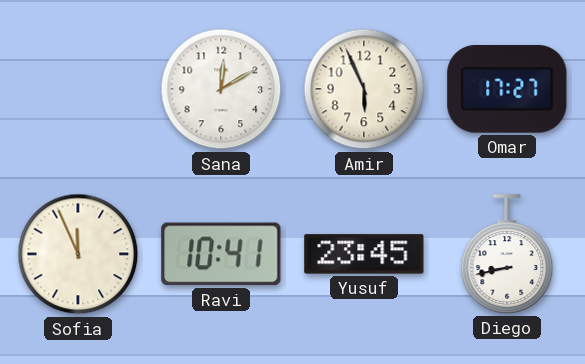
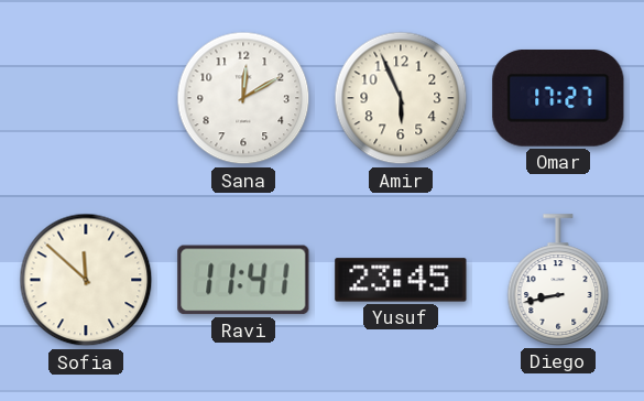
Sofia: 11:56 -> 11:52 (86, 280)
Ravi: 10:41 -> 11:41 (243, 280)
